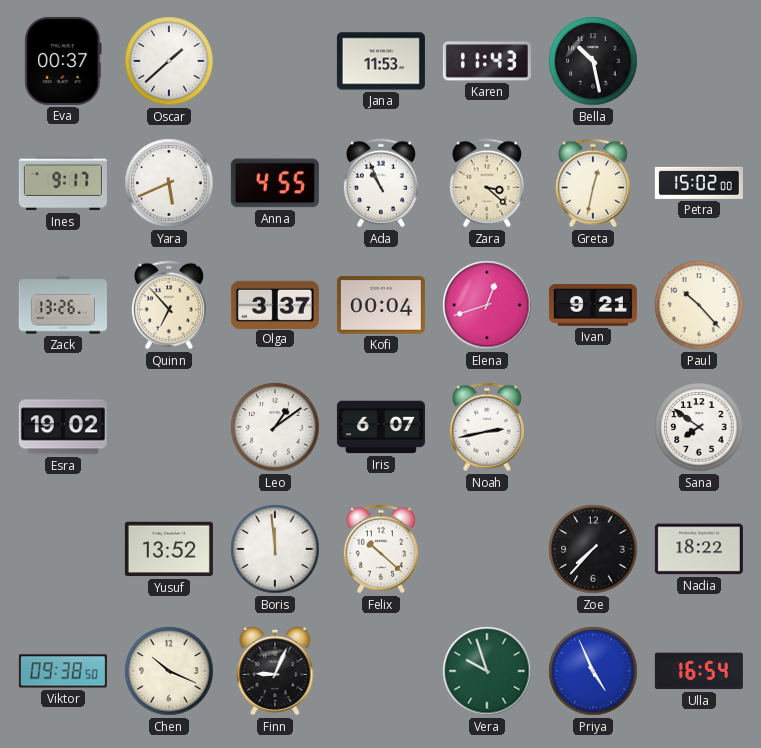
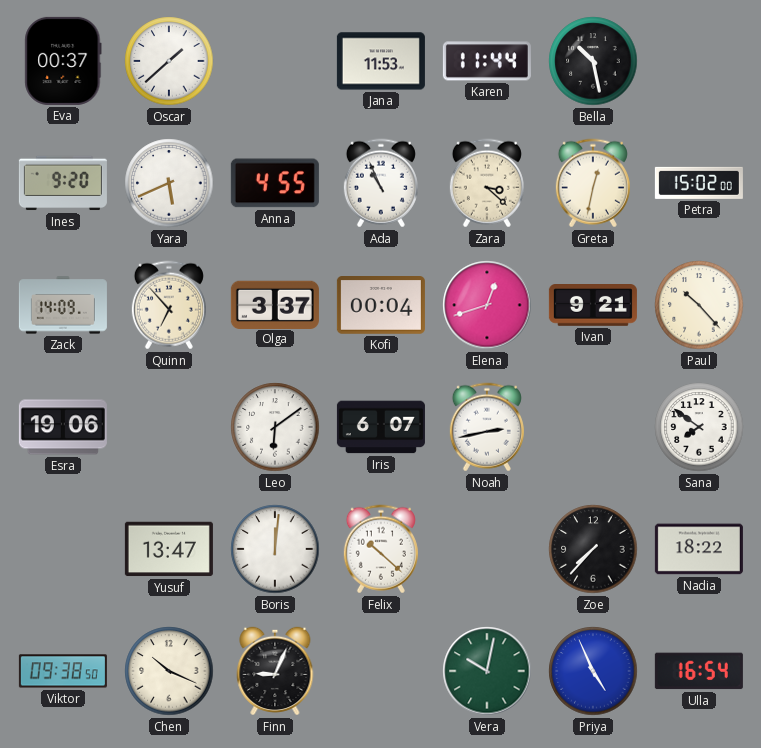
Karen: 11:43 -> 11:44 (487, 61)
Ines: 9:17 -> 9:20 (63, 183)
Zack: 13:26 -> 14:09 (63, 305)
Esra: 19:02 -> 19:06 (63, 427)
Leo: 1:09 -> 6:09 (275, 427)
Yusuf: 13:52 -> 13:47 (169, 549)
Boris: 11:59 -> 12:01 (275, 549)
Vera: 9:57 -> 10:02 (487, 671)
